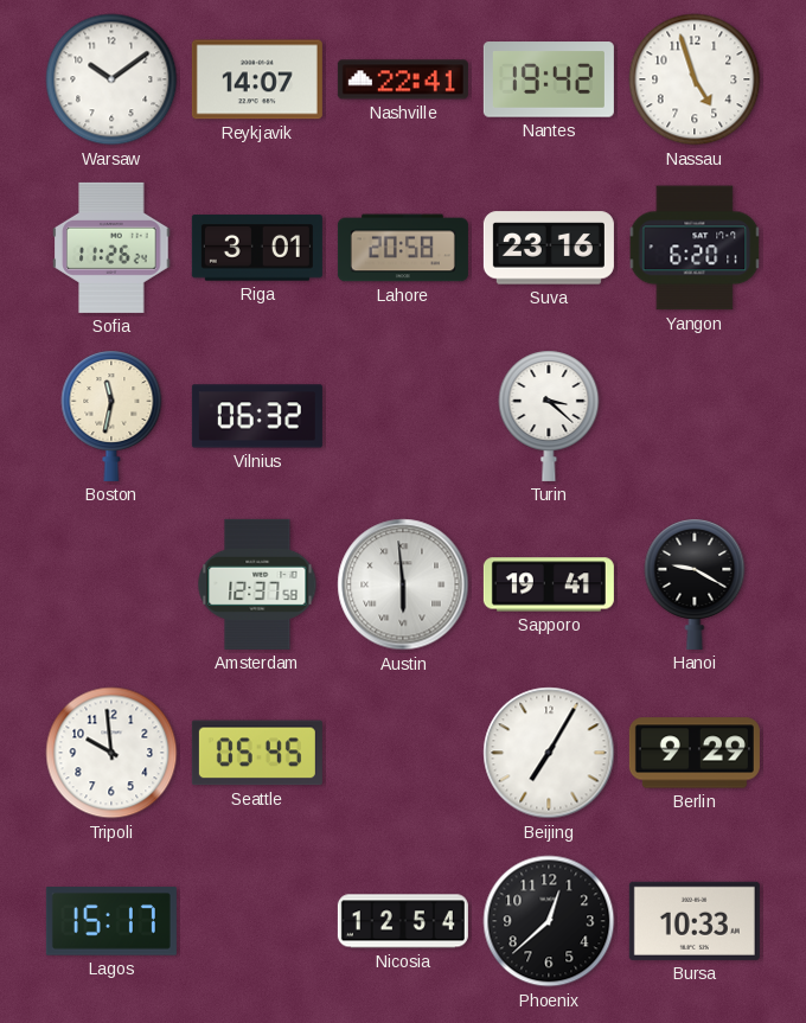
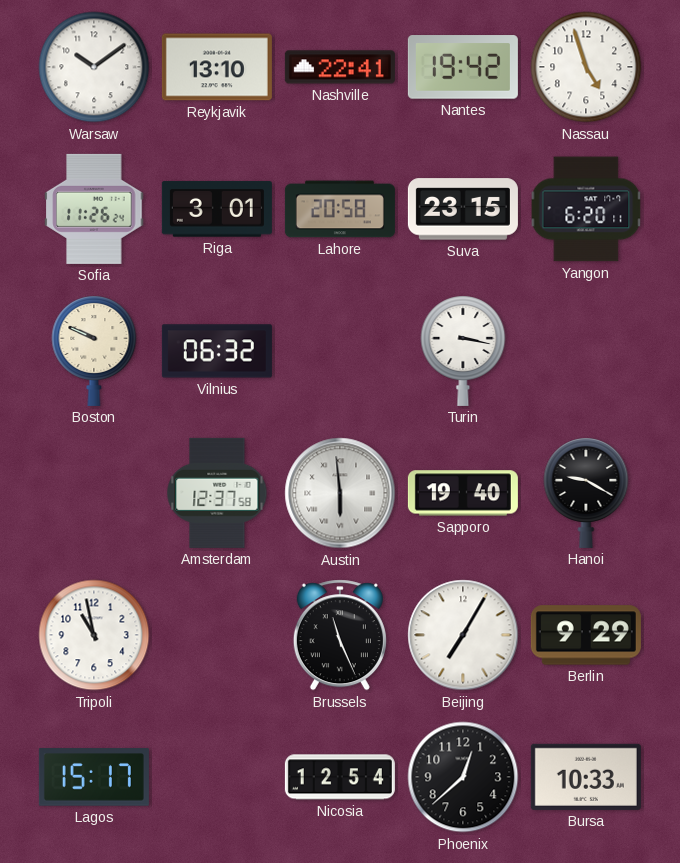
Reykjavik: 14:07 -> 13:10 (217, 67)
Suva: 23:16 -> 23:15 (463, 209)
Boston: 11:32 -> 9:49 (94, 351)
Turin: 3:22 -> 3:17 (463, 351)
Sapporo: 19:41 -> 19:40 (463, 493)
Tripoli: 9:59 -> 10:58 (94, 635)
Seattle: 05:45 -> none (257, 753)
Brussels: none -> 11:26 (340, 635)
